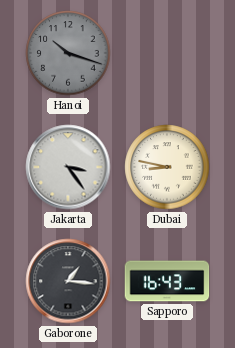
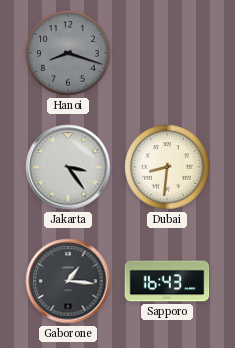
Hanoi: 10:18 -> 8:18 (68, 53)
Dubai: 8:47 -> 8:31 (167, 167)
